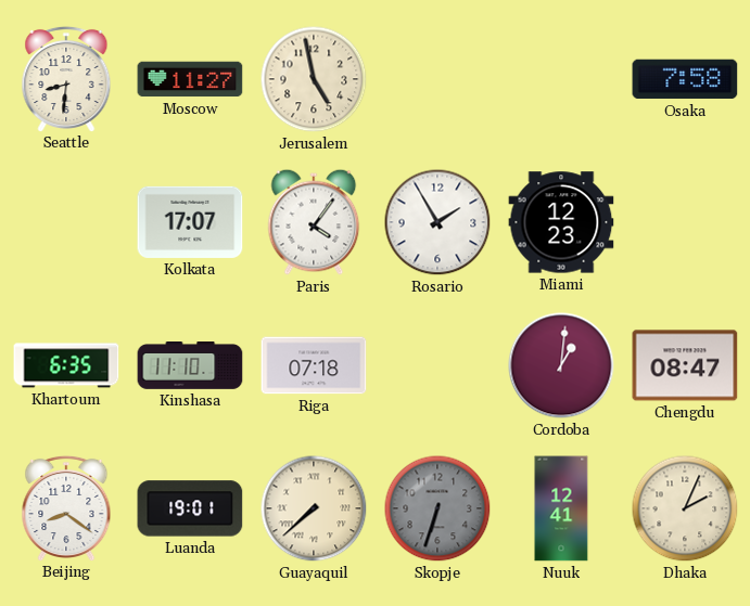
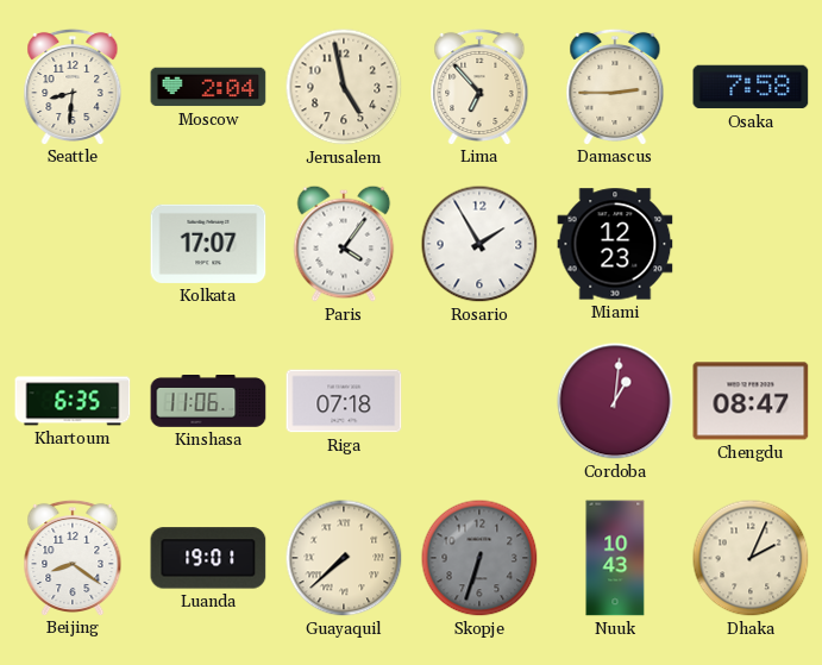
Moscow: 11:27 -> 2:04 (208, 87)
Lima: none -> 6:53 (479, 86)
Damascus: none -> 2:45 (615, 86)
Kinshasa: 11:10 -> 11:06 (208, 402)
Nuuk: 12:41 -> 10:43 (615, 558)
